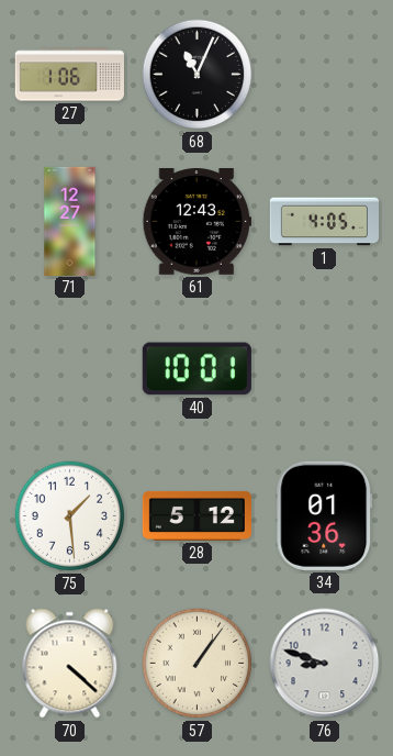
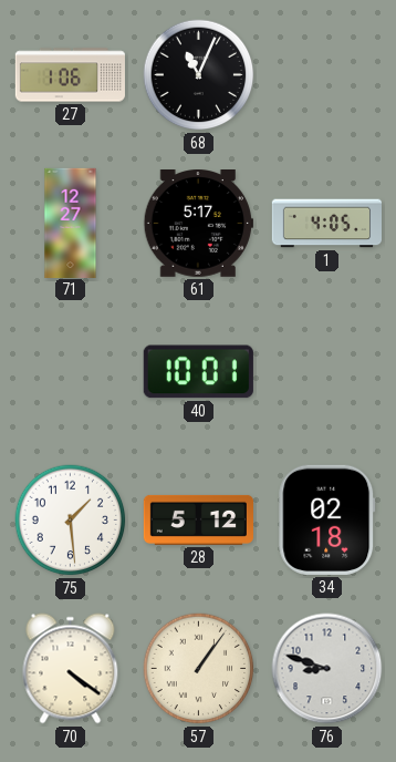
61: 12:43 -> 5:17 (198, 224)
34: 01:36 -> 02:18 (327, 519)
70: 4:22 -> 4:21 (71, 669)
